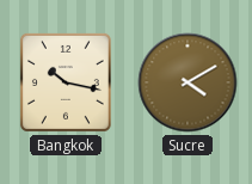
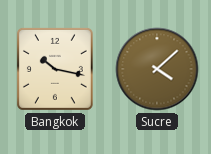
Sucre: 4:10 -> 4:08 (157, 69)
